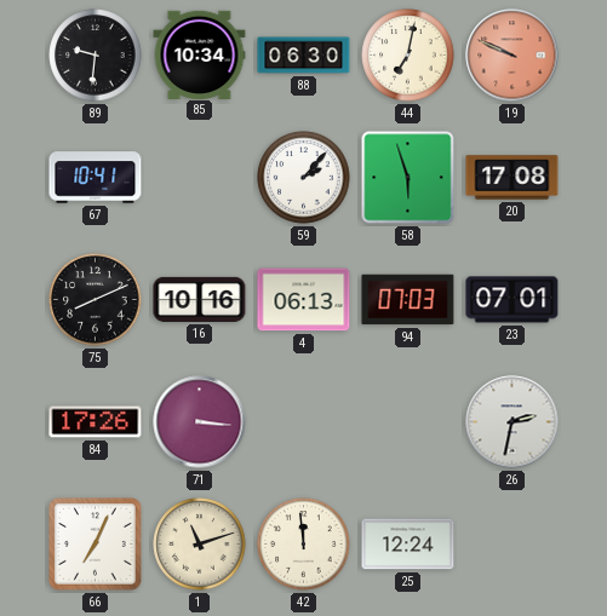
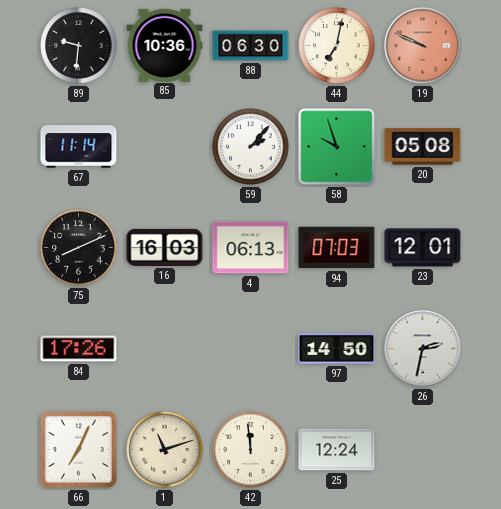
85: 10:34 -> 10:36 (165, 45)
67: 10:41 -> 11:14 (79, 147)
58: 5:57 -> 9:57 (337, 147)
20: 17:08 -> 05:08 (423, 147)
16: 10:16 -> 16:03 (165, 247)
23: 07:01 -> 12:01 (423, 248)
71: 3:16 -> none (200, 422)
97: none -> 14:50 (337, 349)
